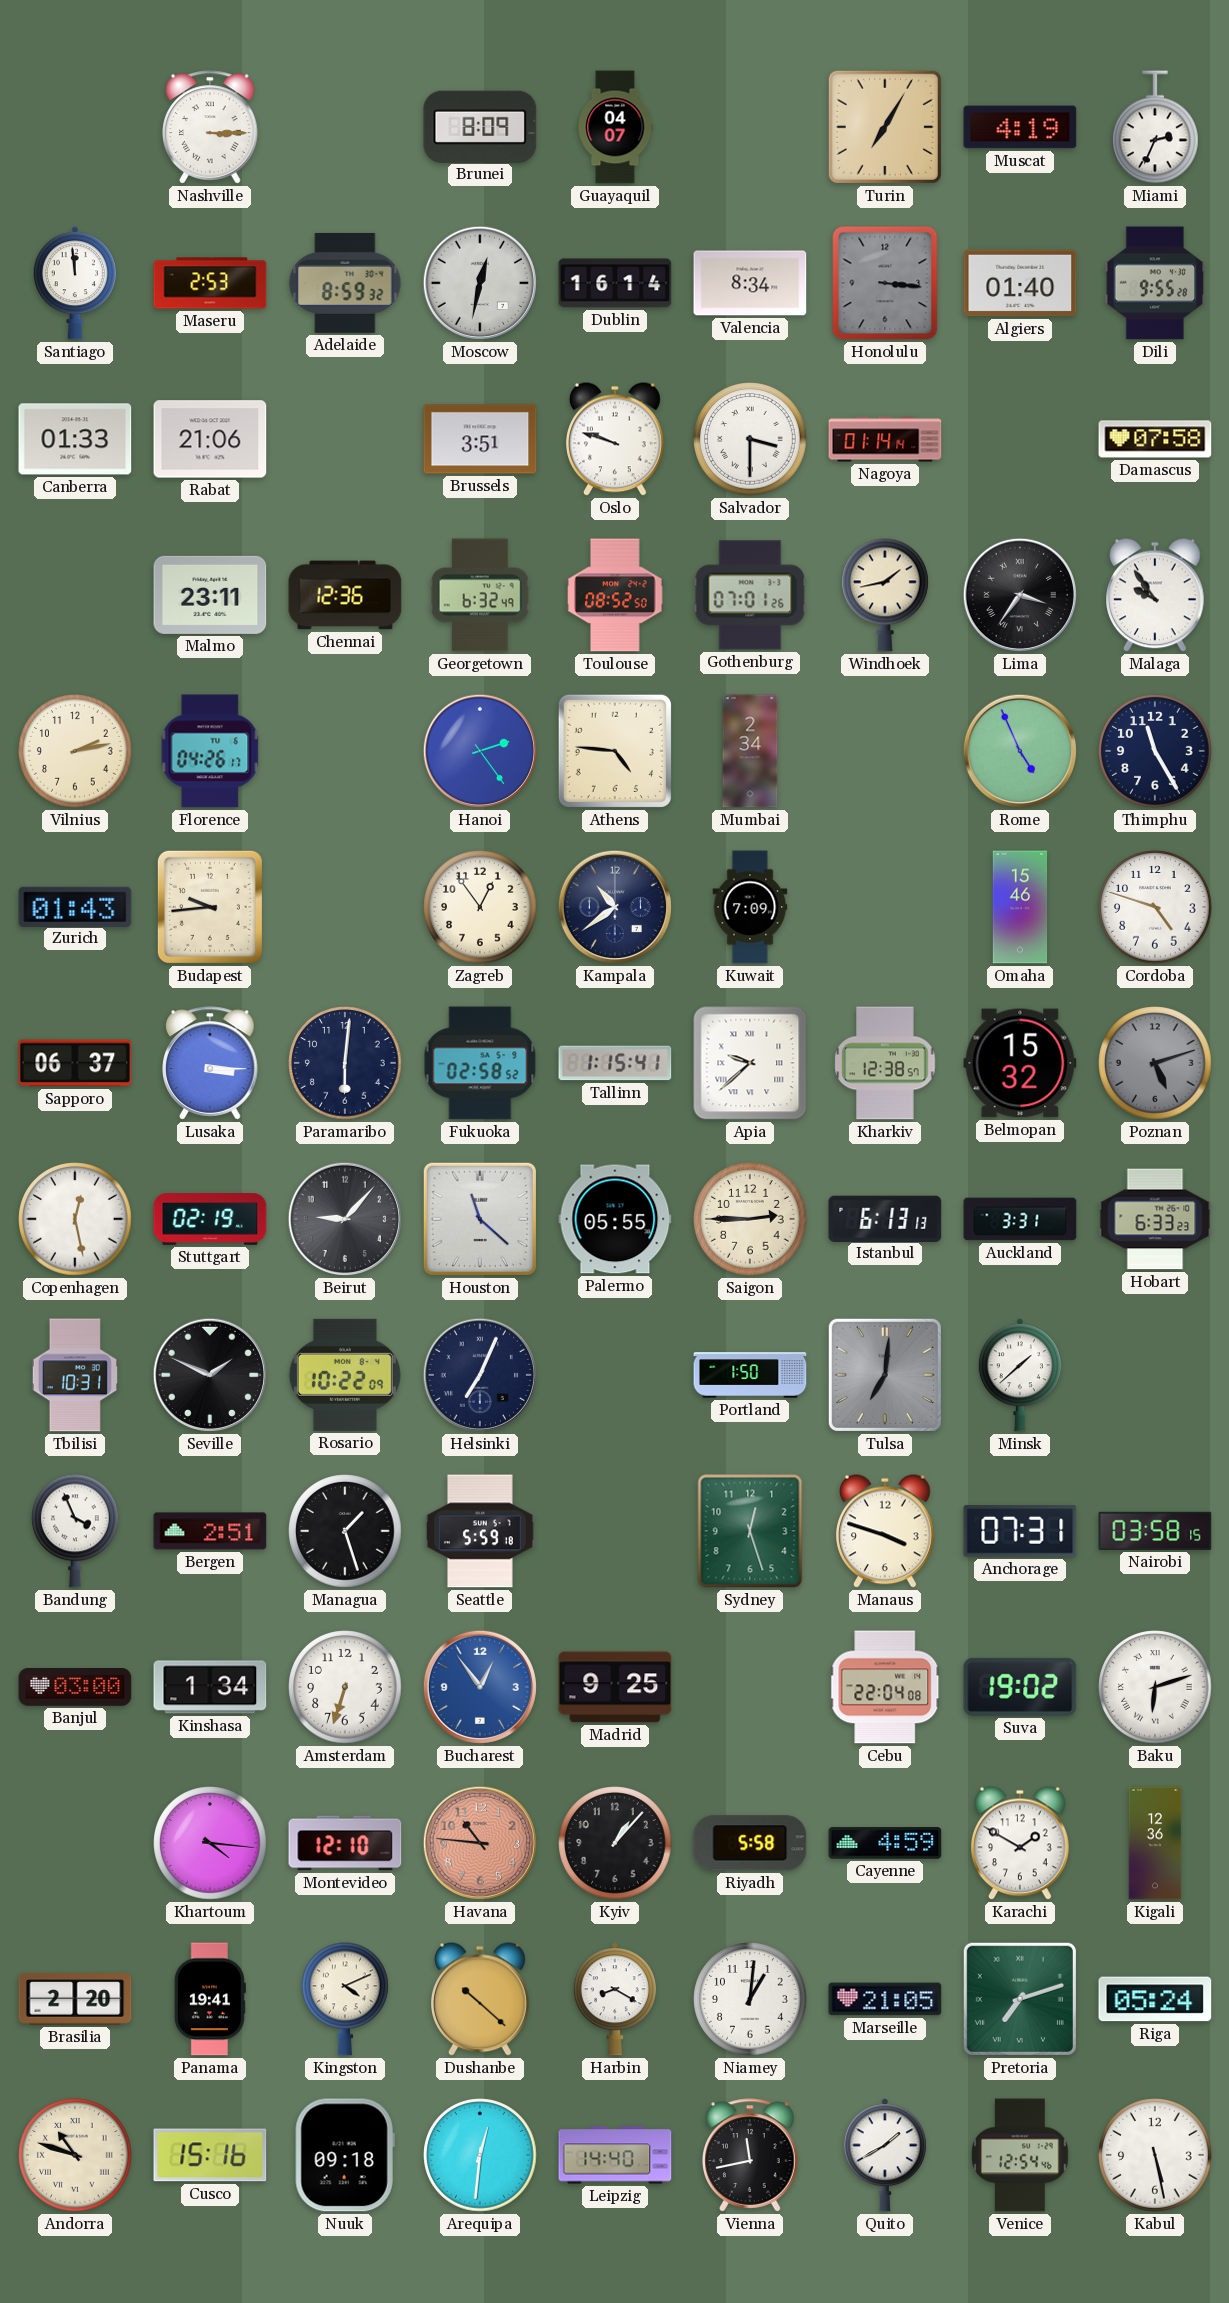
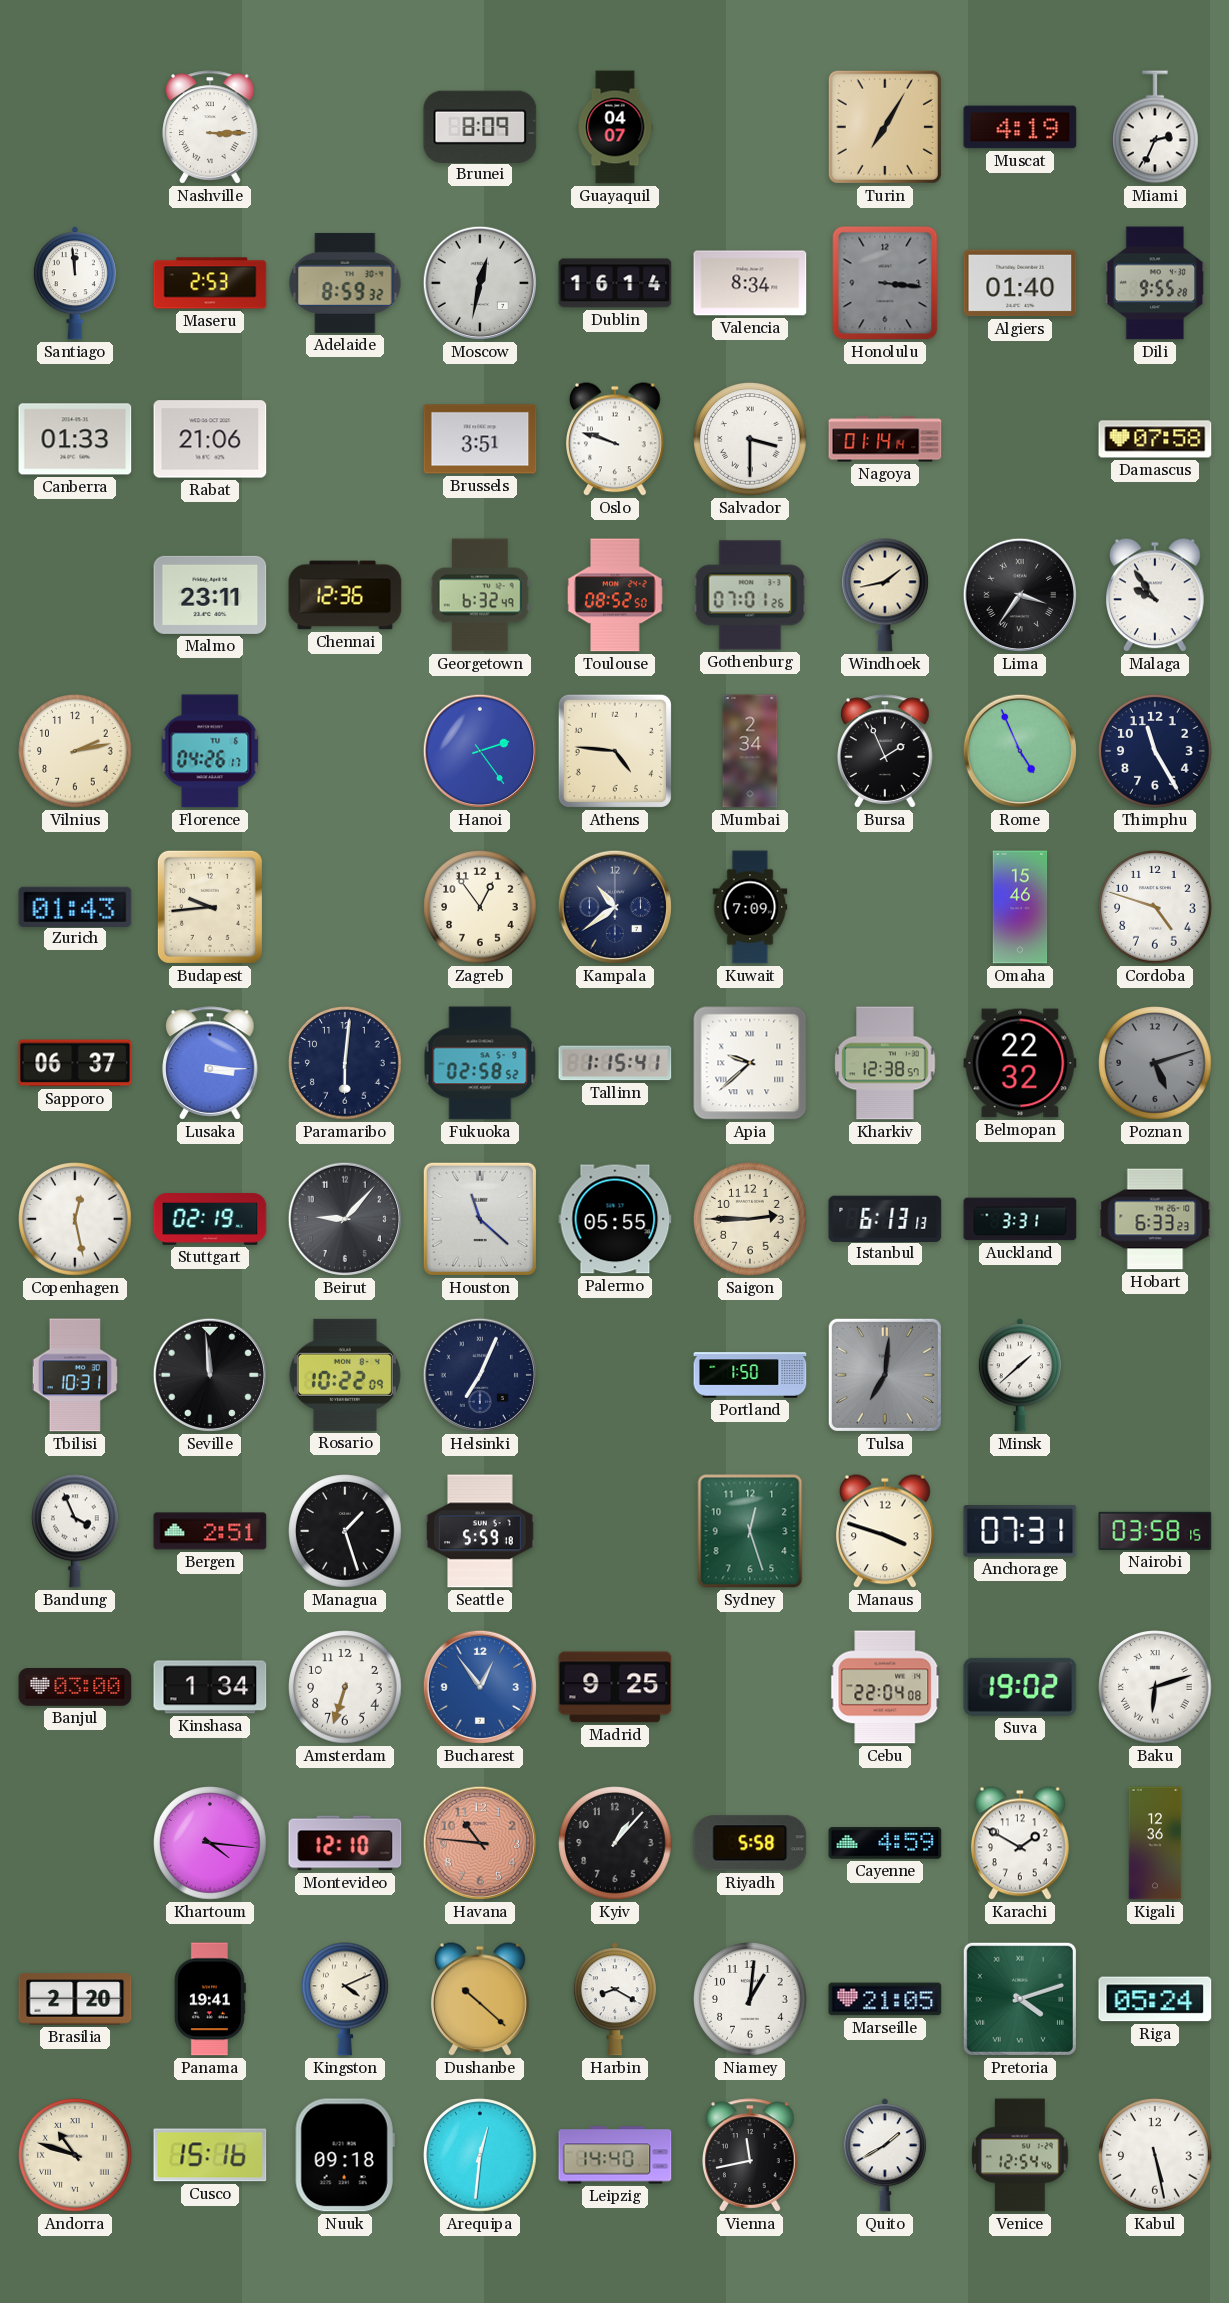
Bursa: none -> 1:56 (885, 751)
Belmopan: 15:32 -> 22:32 (1020, 1063)
Seville: 1:49 -> 11:59 (210, 1375)
Pretoria: 7:12 -> 4:12 (1020, 1999)
